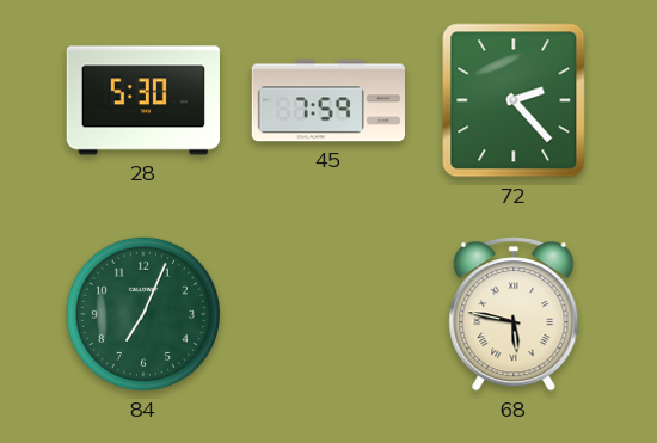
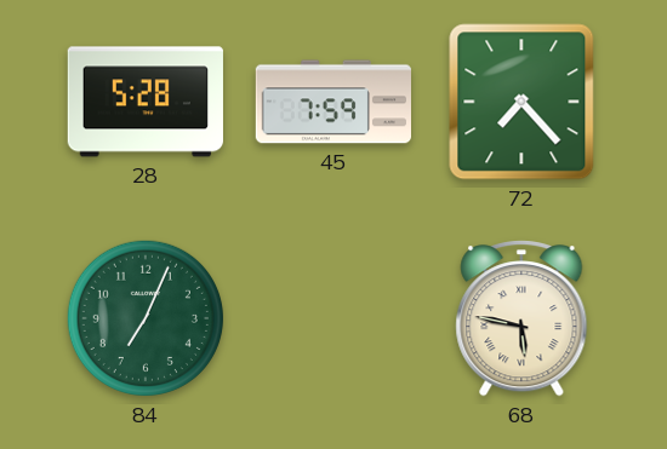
28: 5:30 -> 5:28 (146, 102)
72: 2:23 -> 7:23 (521, 102)
